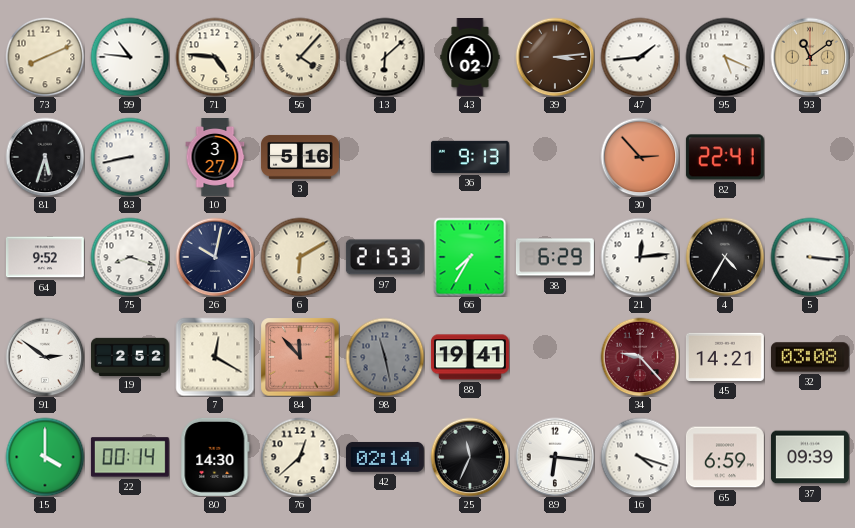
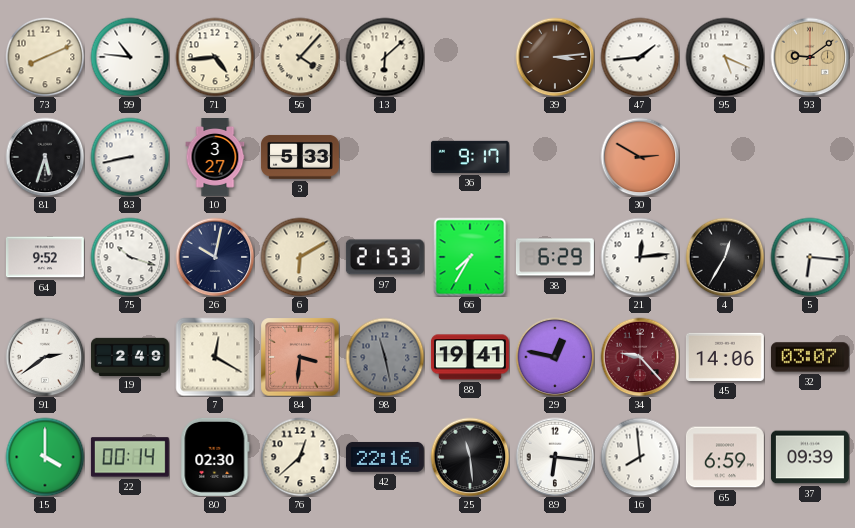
71: 4:46 -> 4:44 (215, 57)
43: 4:02 -> none (470, 58)
93: 11:09 -> 9:09 (810, 57)
3: 5:16 -> 5:33 (300, 157)
36: 9:13 -> 9:17 (470, 157)
30: 2:53 -> 2:50 (640, 157)
82: 22:41 -> none (725, 157)
75: 8:18 -> 10:18 (130, 257)
4: 4:35 -> 12:35 (725, 257)
5: 3:16 -> 6:16 (810, 257)
91: 2:51 -> 2:39 (45, 357)
19: 2:52 -> 2:49 (130, 356)
84: 11:53 -> 3:31 (300, 357)
29: none -> 12:47 (555, 357)
45: 14:21 -> 14:06 (725, 357)
32: 03:08 -> 03:07 (810, 357)
80: 14:30 -> 02:30 (215, 457)
42: 02:14 -> 22:16 (385, 457)
25: 11:34 -> 11:29 (470, 457)
16: 4:18 -> 7:59 (640, 457)
